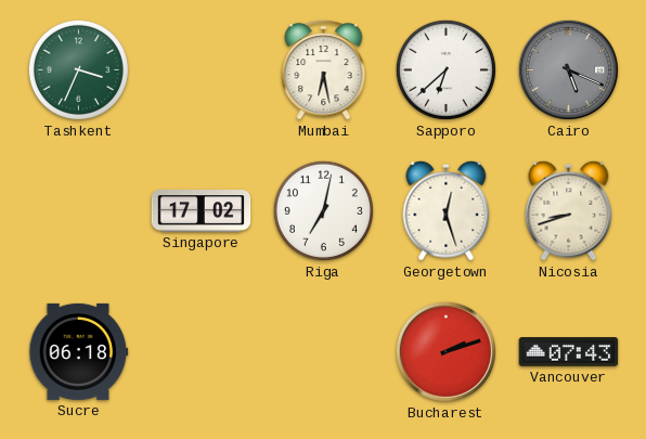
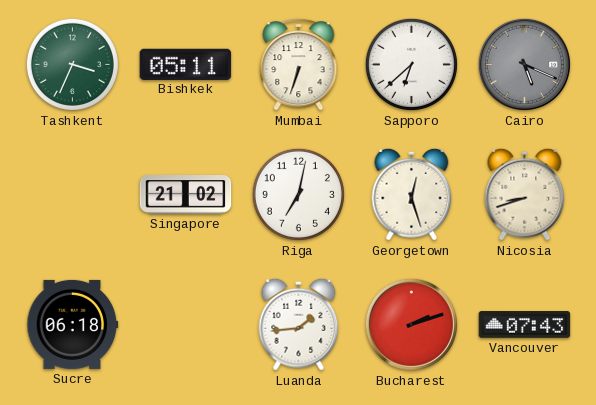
Bishkek: none -> 05:11 (186, 64)
Mumbai: 6:28 -> 6:33 (299, 64)
Singapore: 17:02 -> 21:02 (186, 195)
Luanda: none -> 1:44 (299, 324)
